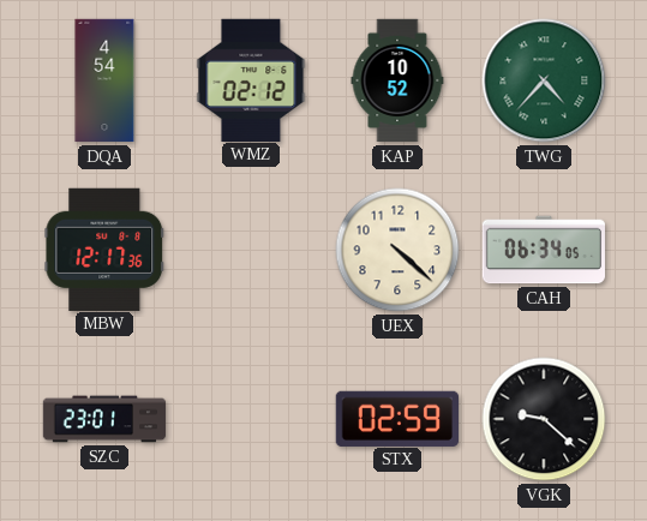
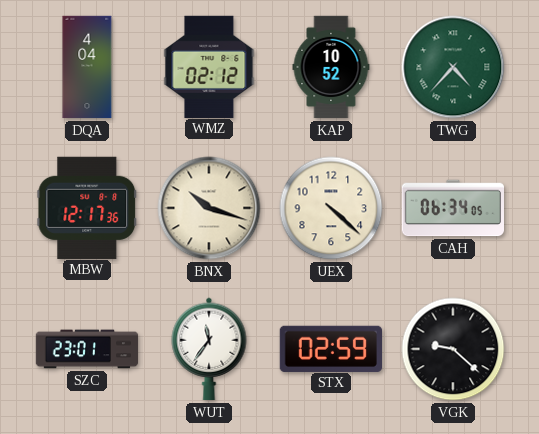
DQA: 4:54 -> 4:04 (87, 67)
BNX: none -> 10:18 (209, 208)
WUT: none -> 11:36 (209, 349)
